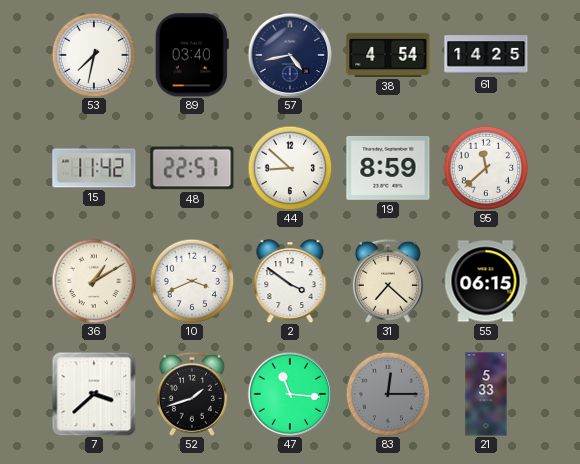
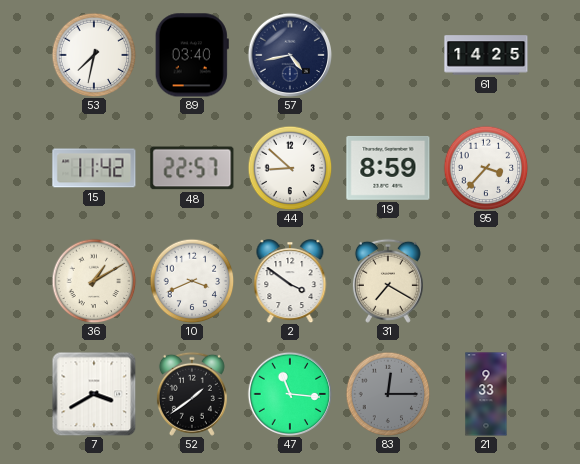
38: 4:54 -> none (388, 55)
95: 11:38 -> 3:37 (486, 168)
31: 7:22 -> 7:20 (388, 281)
55: 06:15 -> none (486, 281)
7: 3:38 -> 3:40 (94, 394)
52: 1:42 -> 1:39 (192, 394)
21: 5:33 -> 9:33 (486, 394)
